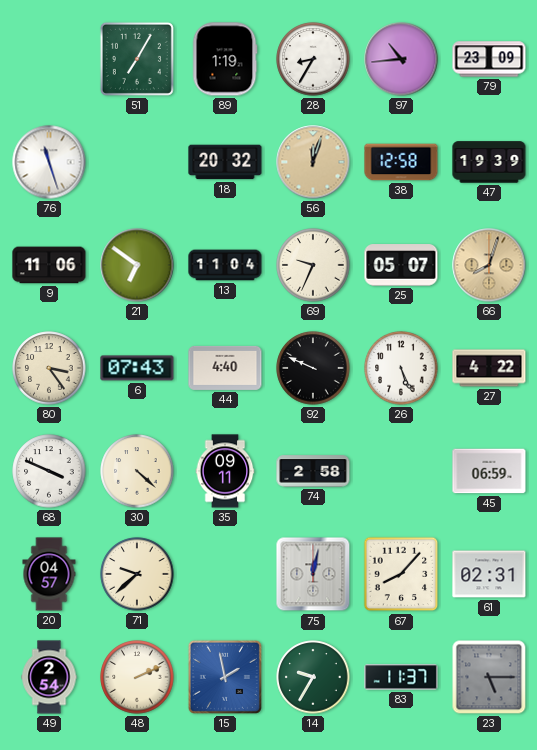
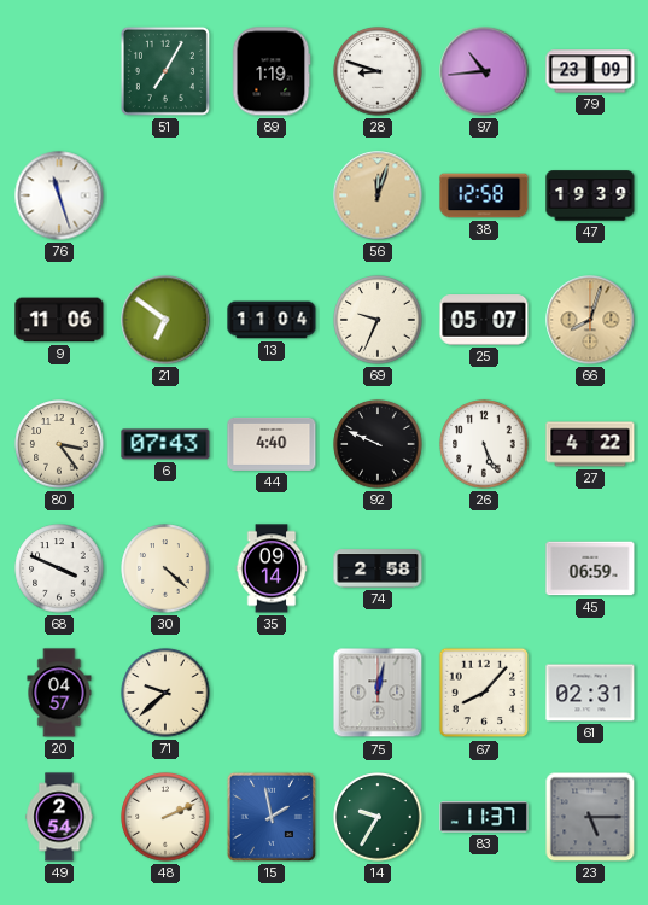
28: 8:35 -> 8:48 (378, 71)
18: 20:32 -> none (225, 162)
35: 09:11 -> 09:14 (272, 568)
